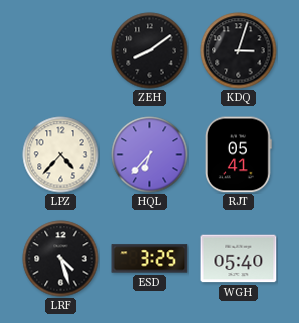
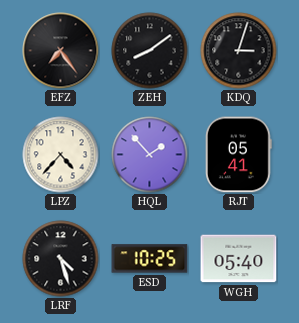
EFZ: none -> 7:24 (61, 51)
HQL: 6:37 -> 1:53 (150, 155)
ESD: 3:25 -> 10:25 (150, 259)
